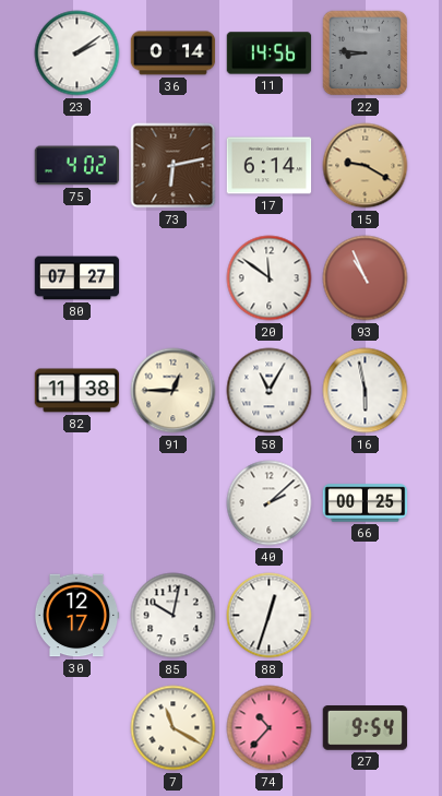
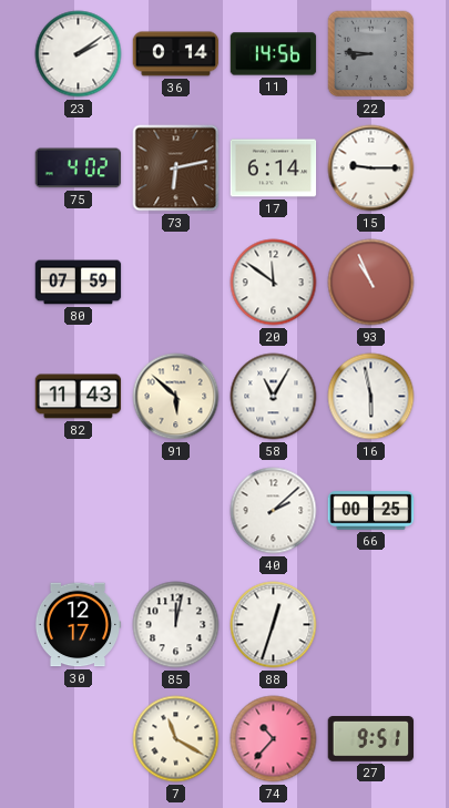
15: 9:20 -> 9:15 (371, 168)
15 dial: champagne -> white (371, 168)
80: 07:27 -> 07:59 (79, 283)
82: 11:38 -> 11:43 (79, 397)
91: 12:45 -> 5:52 (176, 397)
85: 10:02 -> 12:02 (176, 625)
27: 9:54 -> 9:51 (371, 739)
